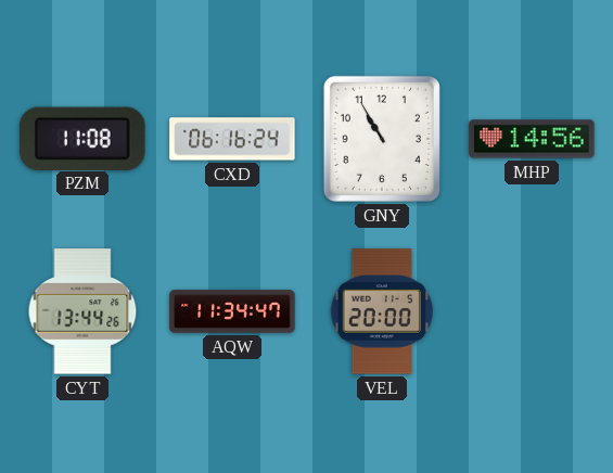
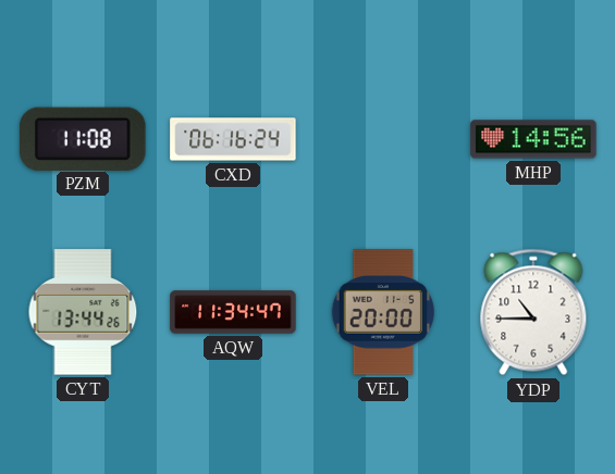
GNY: 10:55 -> none (382, 139)
YDP: none -> 10:45 (533, 312)
